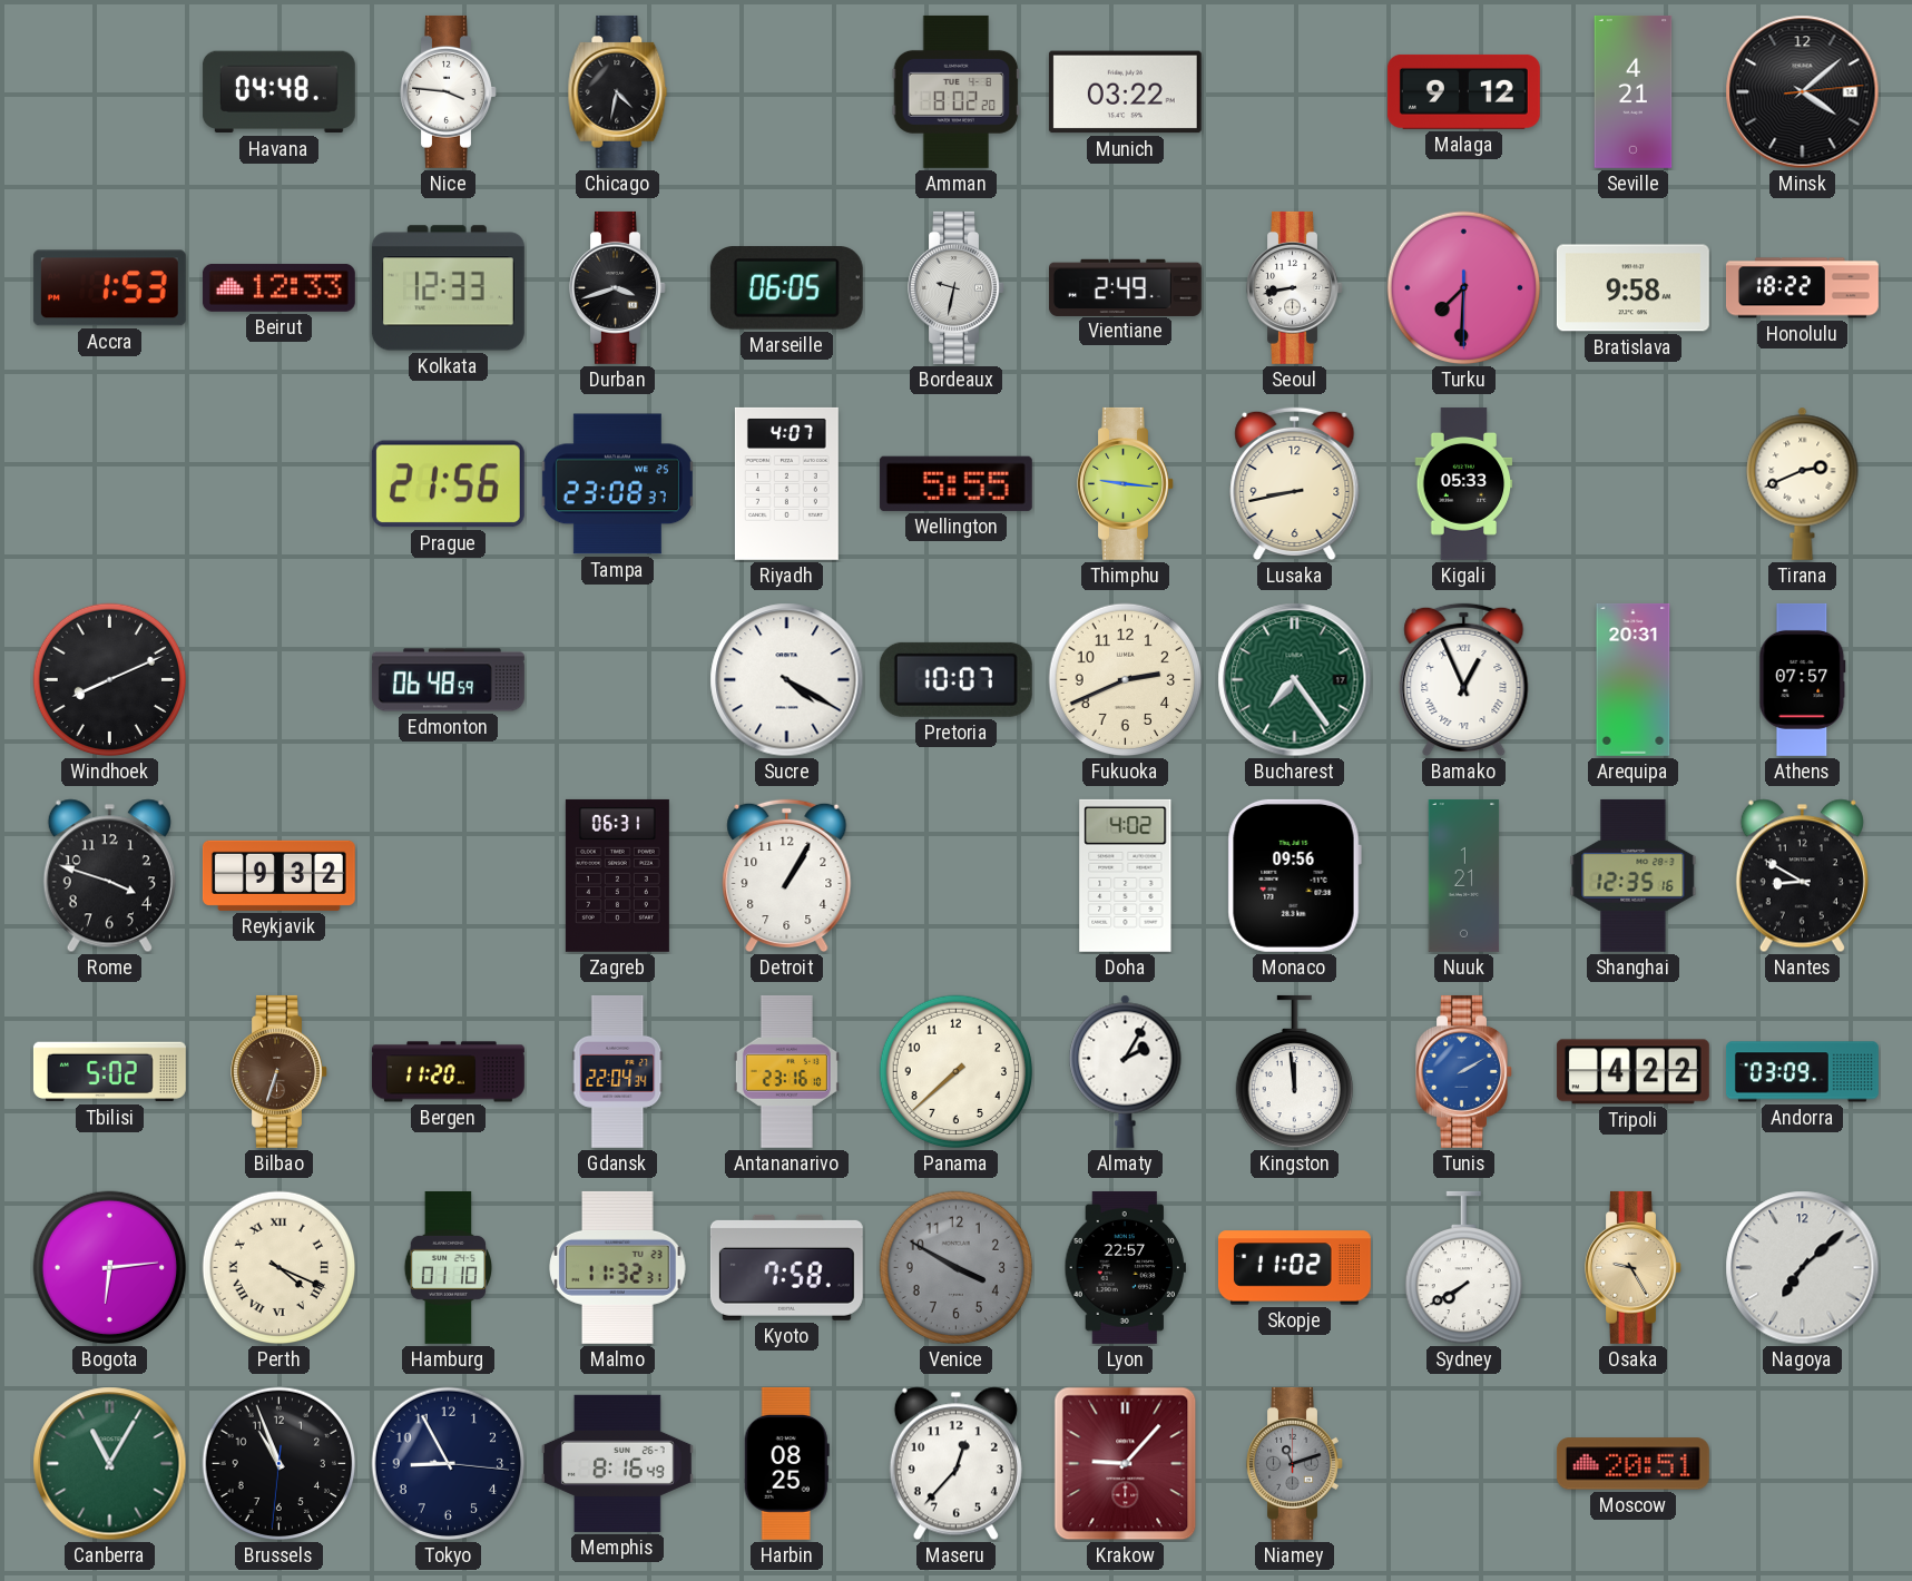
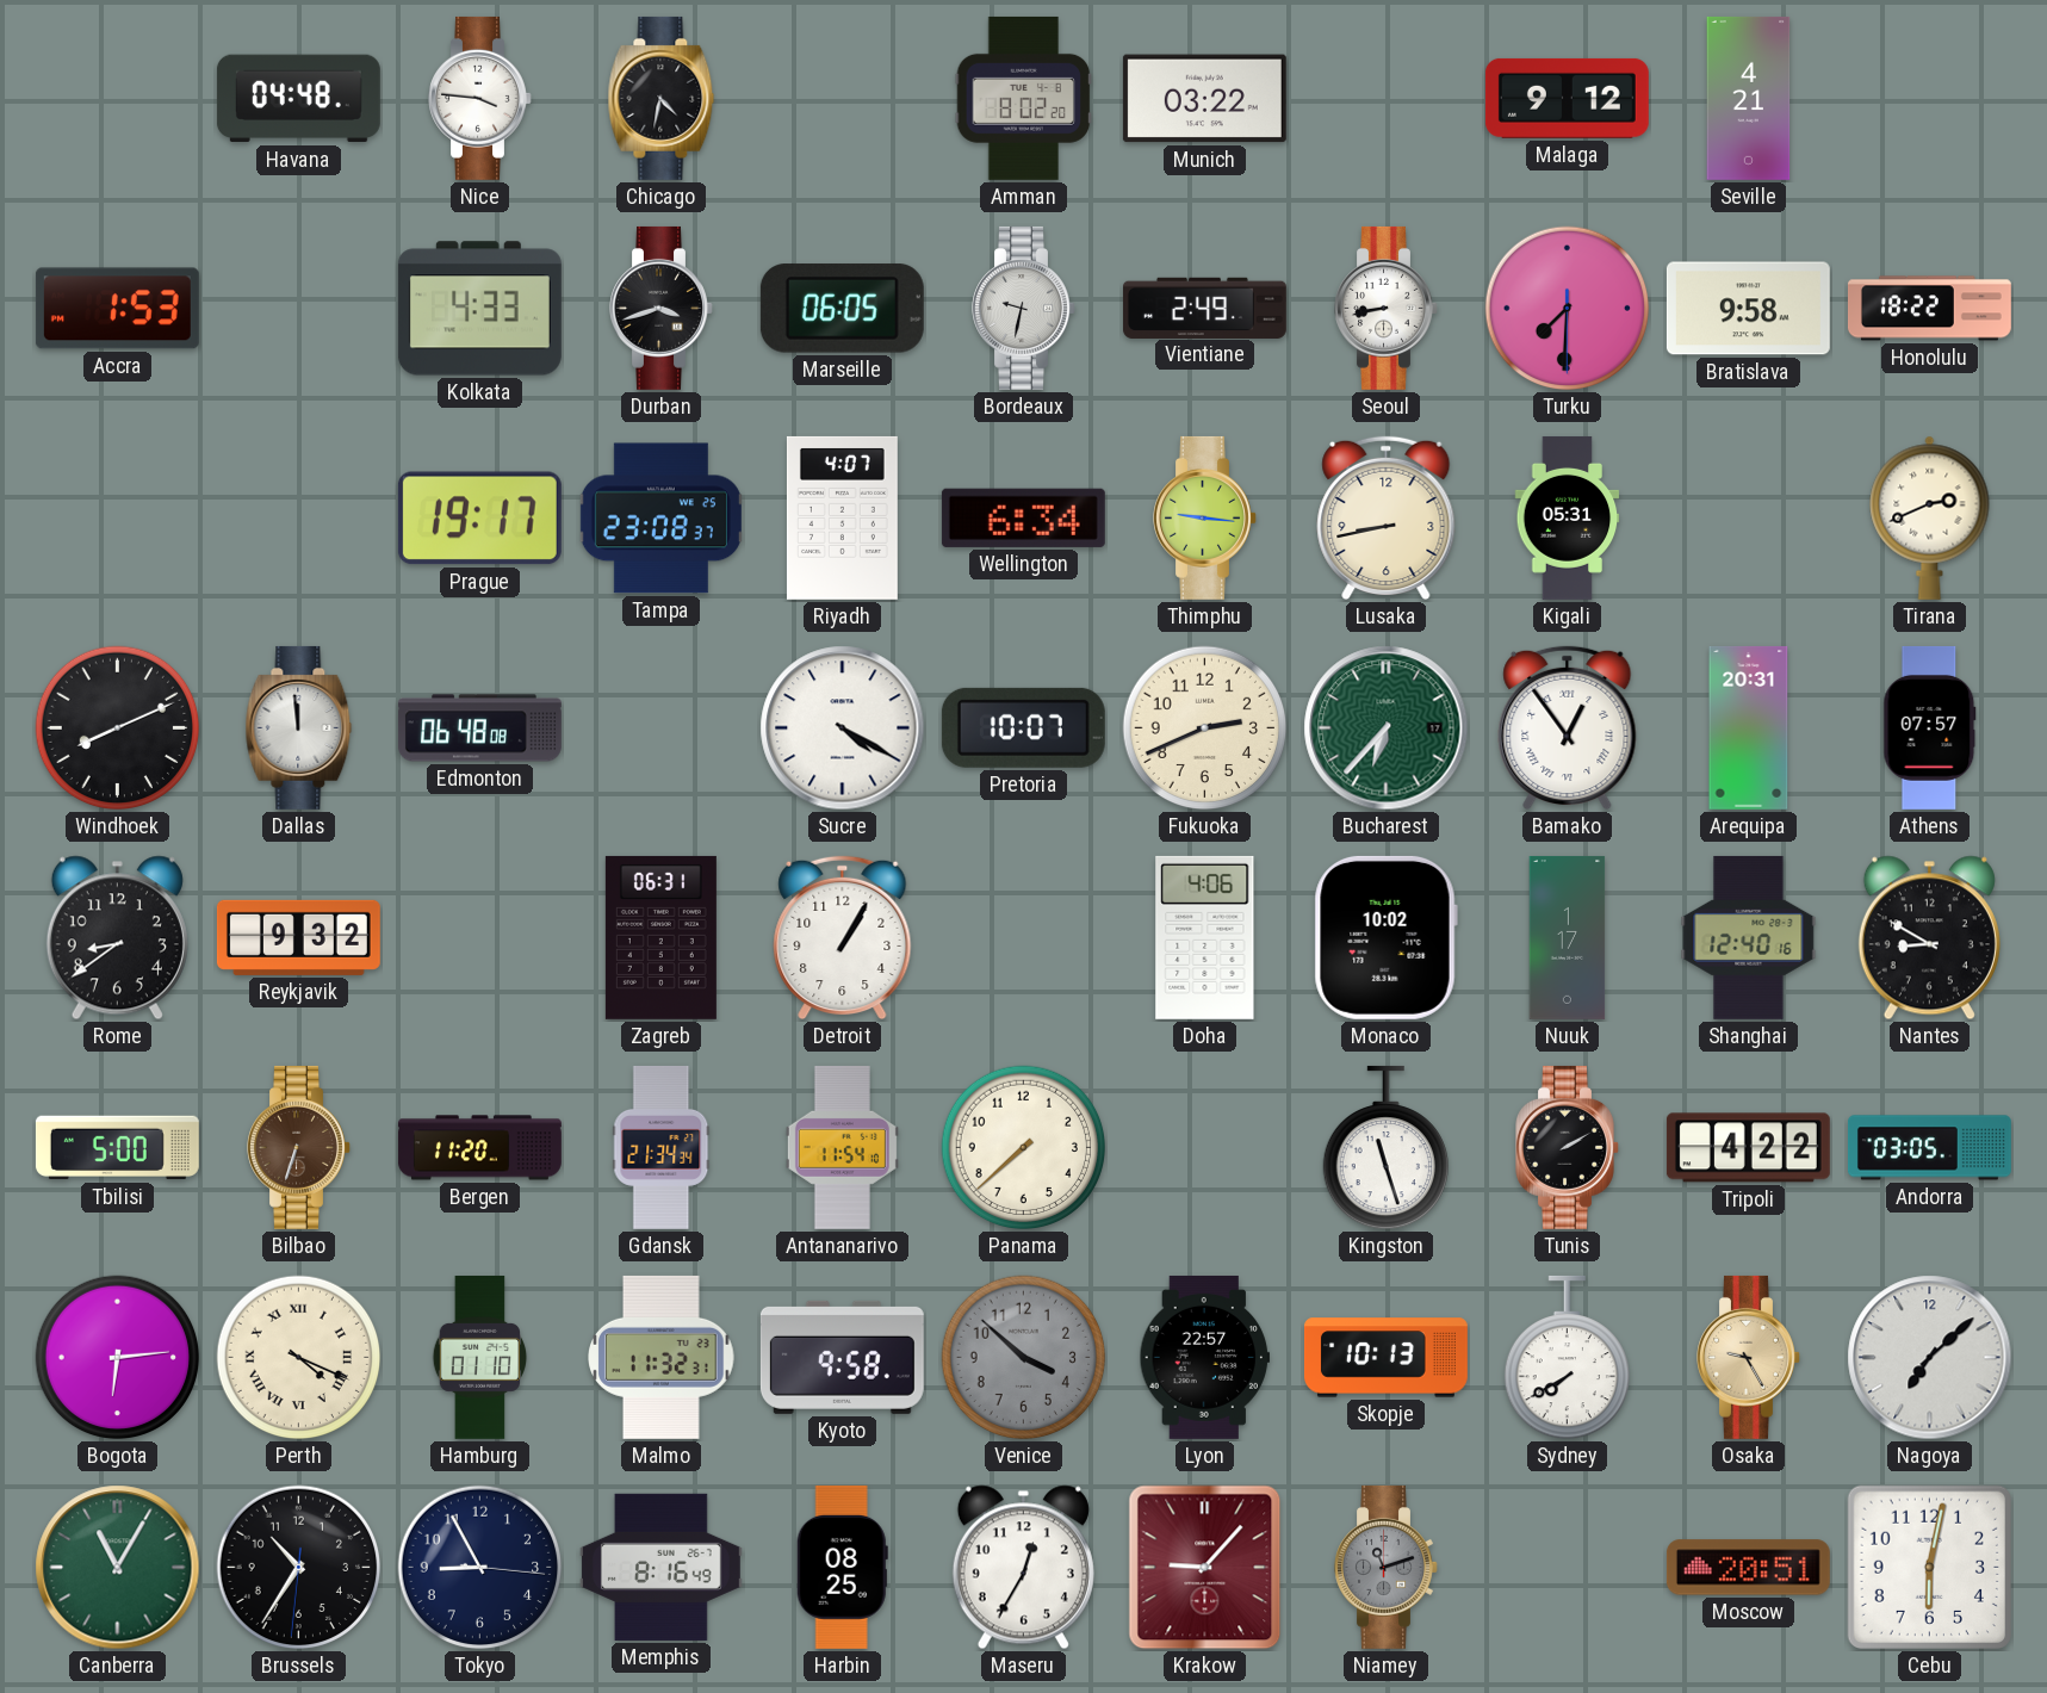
Minsk: 4:08 -> none (1803, 92)
Beirut: 12:33 -> none (278, 287)
Kolkata: 12:33 -> 4:33 (479, 309)
Prague: 21:56 -> 19:17 (479, 519)
Wellington: 5:55 -> 6:34 (1023, 517)
Kigali: 05:33 -> 05:31 (1568, 517)
Dallas: none -> 11:59 (299, 727)
Edmonton: 06:48:59 -> 06:48:08 (479, 728)
Bucharest: 7:24 -> 6:37 (1387, 728)
Bamako: 12:56 -> 12:54 (1568, 728)
Rome: 3:48 -> 8:39 (117, 938)
Doha: 4:02 -> 4:06 (1205, 937)
Monaco: 09:56 -> 10:02 (1385, 937)
Nuuk: 1:21 -> 1:17 (1568, 937)
Shanghai: 12:35 -> 12:40 (1749, 937)
Tbilisi: 5:02 -> 5:00 (117, 1148)
Gdansk: 22:04 -> 21:34 (662, 1147)
Antananarivo: 23:16 -> 11:54 (842, 1147)
Almaty: 2:05 -> none (1126, 1071)
Kingston: 11:59 -> 11:27 (1385, 1148)
Tunis dial: blue -> black (1568, 1147)
Andorra: 03:09 -> 03:05 (1929, 1148)
Kyoto: 7:58 -> 9:58 (842, 1357)
Venice: 3:50 -> 3:52 (1024, 1358)
Skopje: 11:02 -> 10:13 (1385, 1358)
Brussels: 10:56 -> 10:35 (299, 1568)
Maseru: 12:37 -> 12:35 (1023, 1568)
Cebu: none -> 6:02 (1929, 1567)
